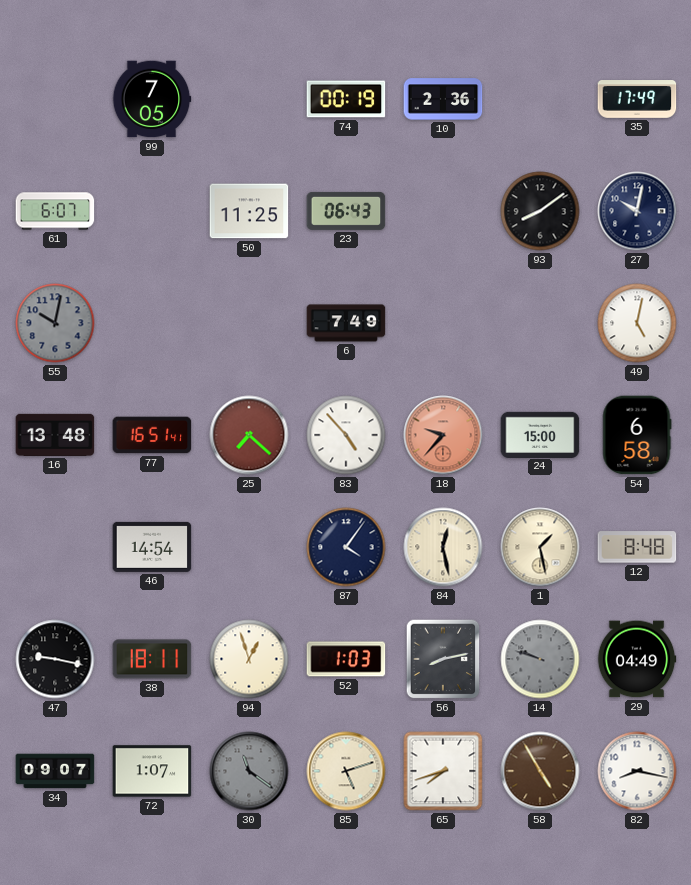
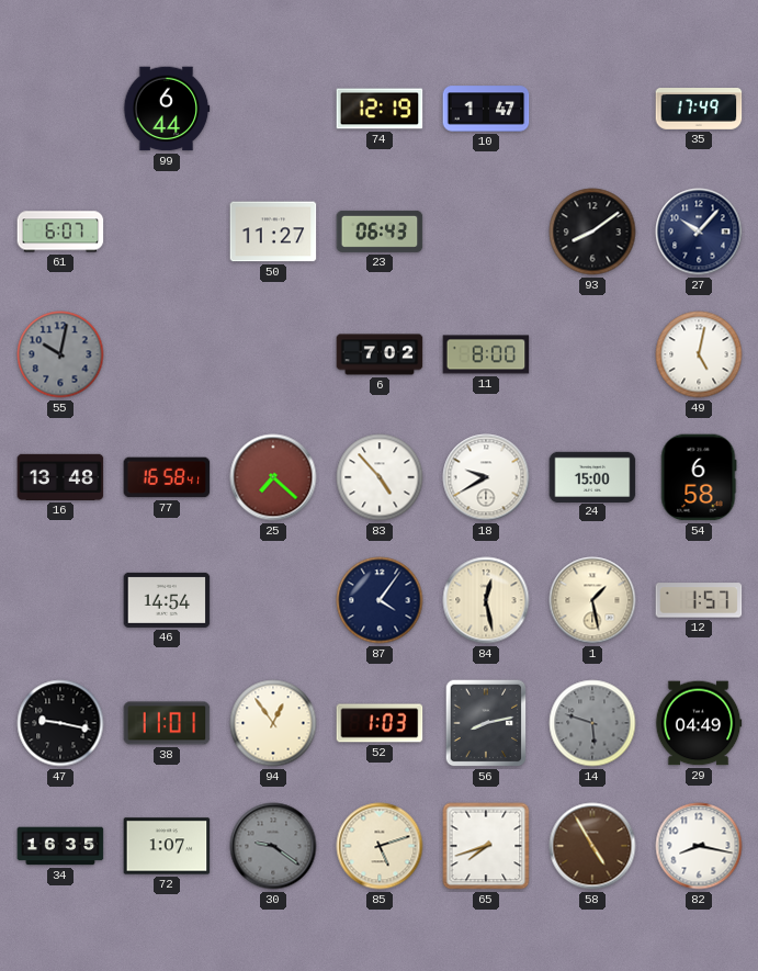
99: 7:05 -> 6:44 (167, 109)
74: 00:19 -> 12:19 (380, 109)
10: 2:36 -> 1:47 (486, 109)
50: 11:25 -> 11:27 (273, 232)
27: 10:02 -> 10:07 (699, 232)
6: 7:49 -> 7:02 (380, 354)
11: none -> 8:00 (486, 354)
77: 16:51 -> 16:58 (167, 477)
18: 9:37 -> 9:40 (486, 477)
18 dial: salmon -> white (486, 477)
12: 8:48 -> 1:57 (699, 600)
38: 18:11 -> 11:01 (167, 723)
94: 12:57 -> 12:54 (273, 723)
14: 9:48 -> 5:48 (592, 723)
34: 09:07 -> 16:35 (60, 846)
30: 11:21 -> 9:21 (273, 846)
